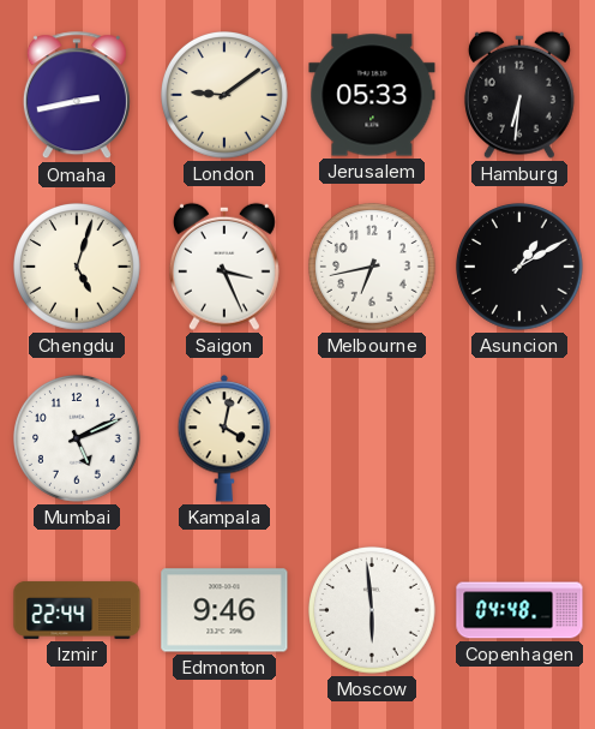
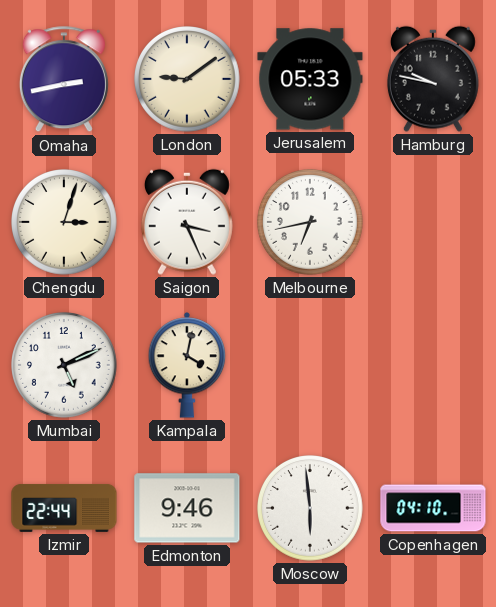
Hamburg: 6:31 -> 9:47 (433, 79)
Chengdu: 5:03 -> 3:03 (65, 223)
Asuncion: 1:10 -> none (521, 268)
Copenhagen: 04:48 -> 04:10 (433, 508)
